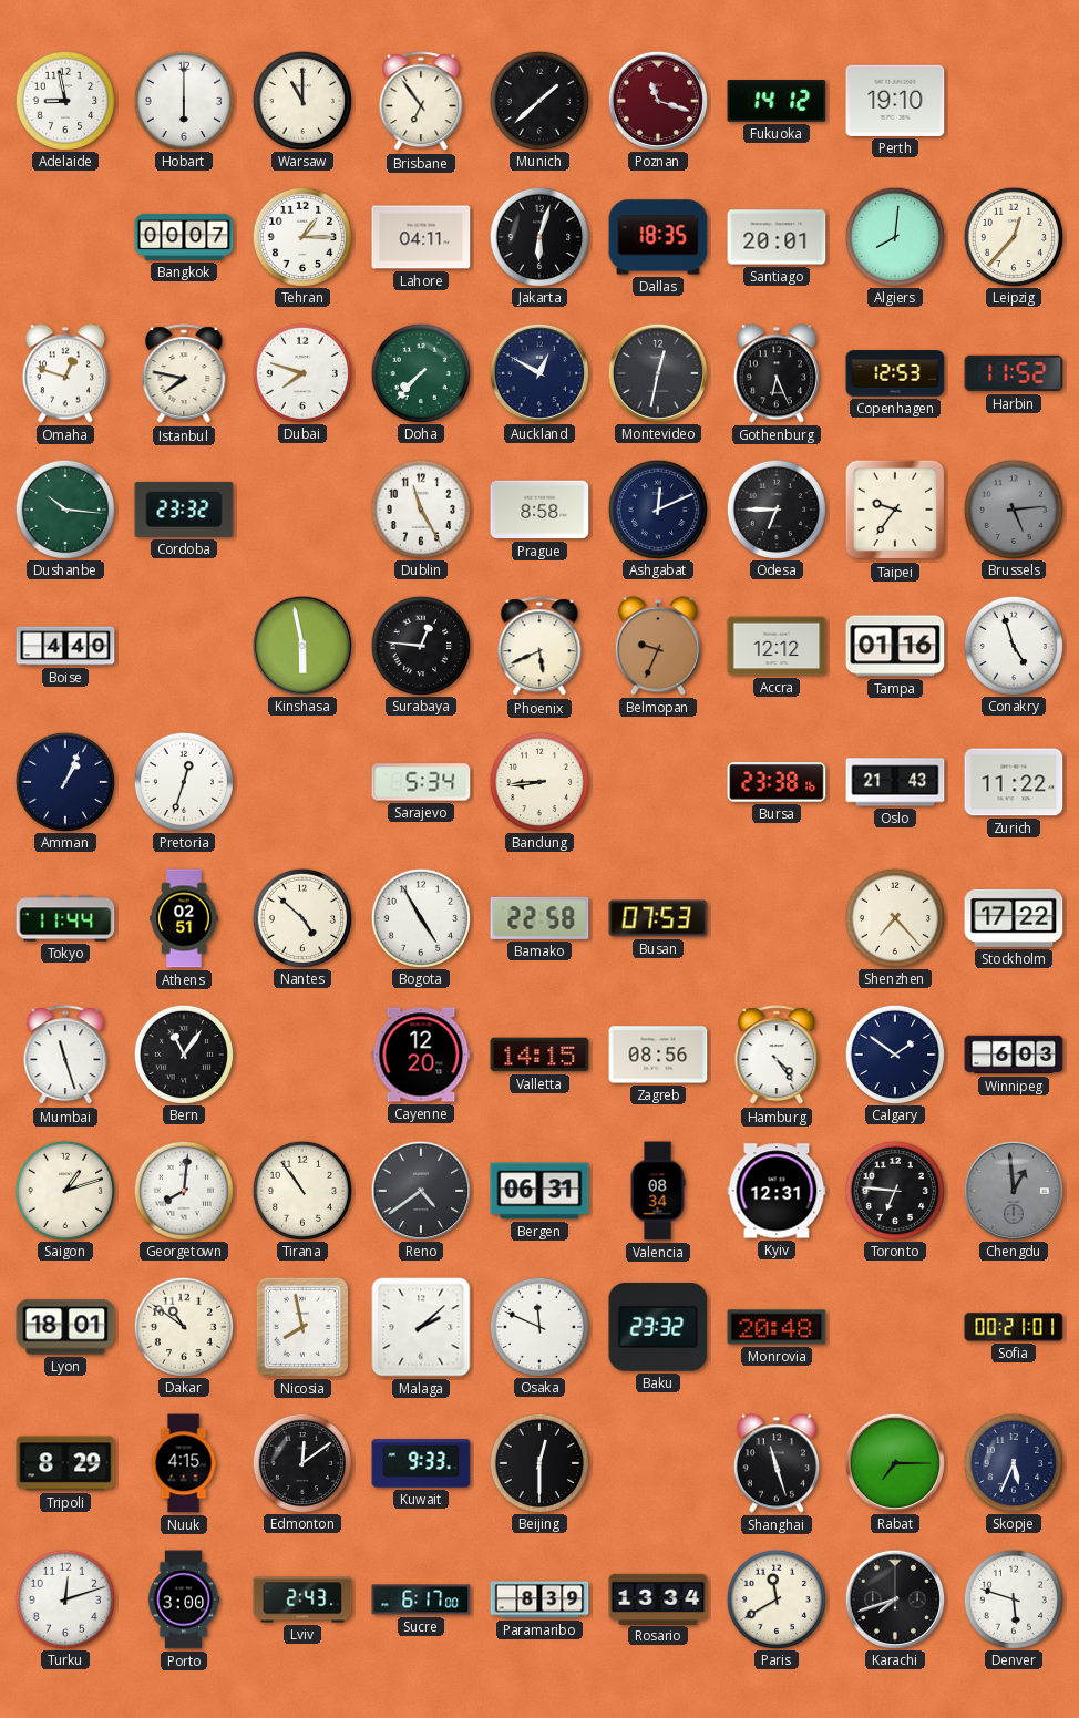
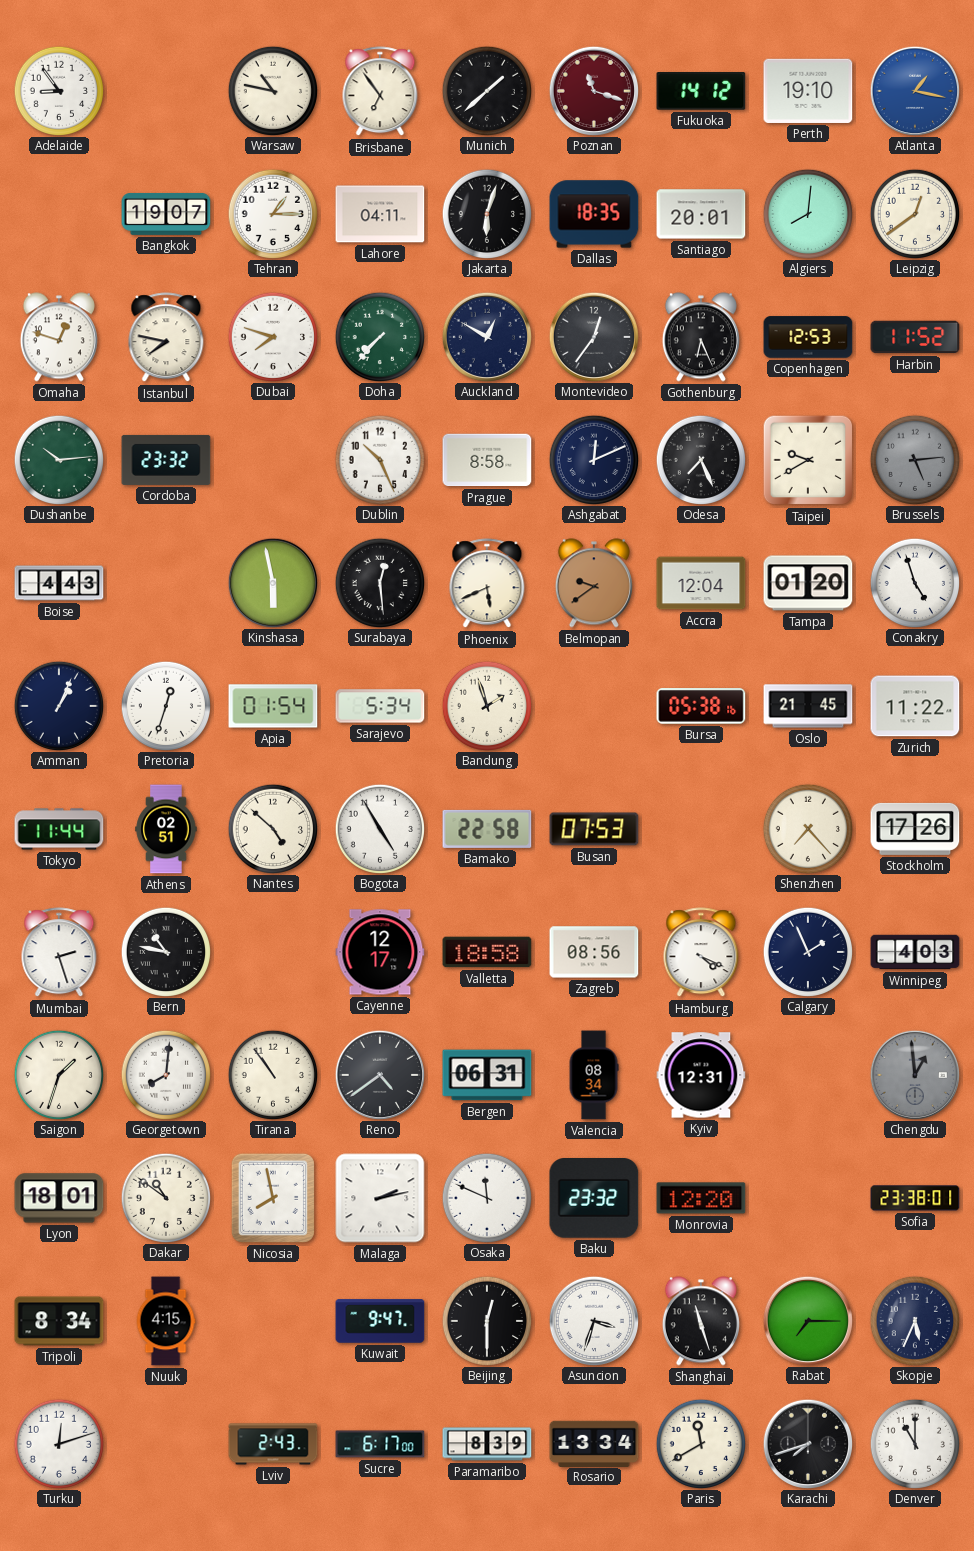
Adelaide: 8:58 -> 8:54 (58, 90)
Hobart: 6:00 -> none (183, 100)
Warsaw: 11:00 -> 10:47 (272, 90)
Atlanta: none -> 1:17 (914, 90)
Bangkok: 00:07 -> 19:07 (166, 214)
Leipzig: 12:37 -> 12:39 (914, 213)
Montevideo: 12:32 -> 12:36 (593, 336)
Dushanbe: 10:16 -> 10:14 (58, 459)
Dublin: 11:25 -> 10:26 (379, 459)
Odesa: 6:45 -> 7:26 (700, 459)
Taipei: 9:36 -> 9:40 (808, 460)
Boise: 4:40 -> 4:43 (59, 583)
Surabaya: 12:46 -> 12:29 (379, 582)
Belmopan: 9:34 -> 9:39 (594, 583)
Accra: 12:12 -> 12:04 (701, 583)
Tampa: 01:16 -> 01:20 (808, 583)
Apia: none -> 01:54 (273, 706)
Bandung: 8:44 -> 1:57 (486, 705)
Bursa: 23:38 -> 05:38 (701, 706)
Oslo: 21:43 -> 21:45 (808, 706)
Stockholm: 17:22 -> 17:26 (915, 829)
Mumbai: 11:27 -> 2:27 (59, 953)
Bern: 11:06 -> 10:47 (165, 951)
Cayenne: 12:20 -> 12:17 (380, 952)
Valletta: 14:15 -> 18:58 (487, 952)
Hamburg: 4:24 -> 4:19 (701, 953)
Calgary: 1:51 -> 1:56 (807, 951)
Winnipeg: 6:03 -> 4:03 (915, 952)
Saigon: 1:12 -> 1:33 (58, 1074)
Toronto: 6:46 -> none (894, 1190)
Malaga: 2:08 -> 2:13 (380, 1198)
Monrovia: 20:48 -> 12:20 (701, 1198)
Sofia: 00:21 -> 23:38 (915, 1198)
Tripoli: 8:29 -> 8:34 (59, 1321)
Edmonton: 12:09 -> none (301, 1462)
Kuwait: 9:33 -> 9:47 (380, 1321)
Asuncion: none -> 3:33 (593, 1320)
Porto: 3:00 -> none (184, 1599)
Denver: 5:48 -> 11:00 (914, 1443)
